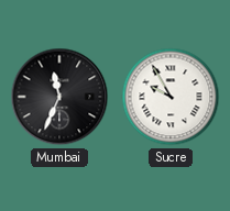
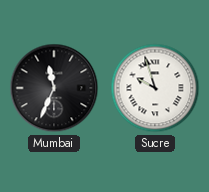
Sucre: 9:55 -> 9:57 (155, 88)
